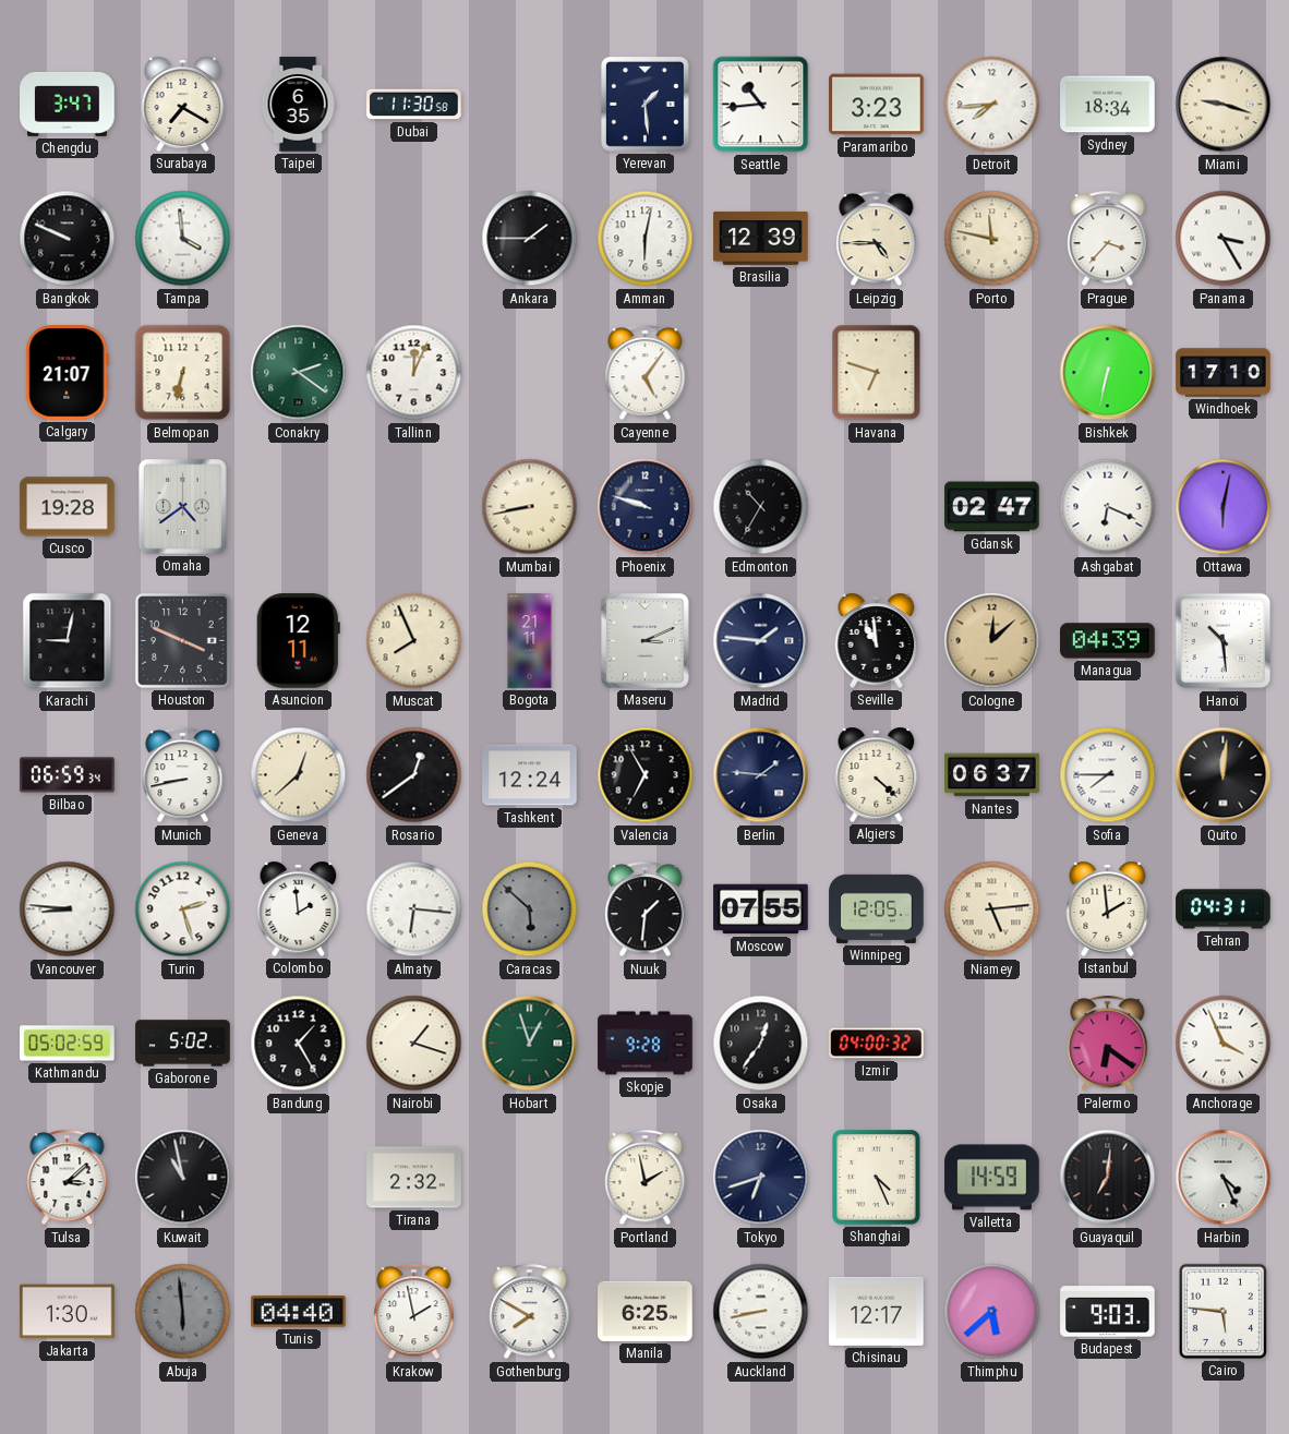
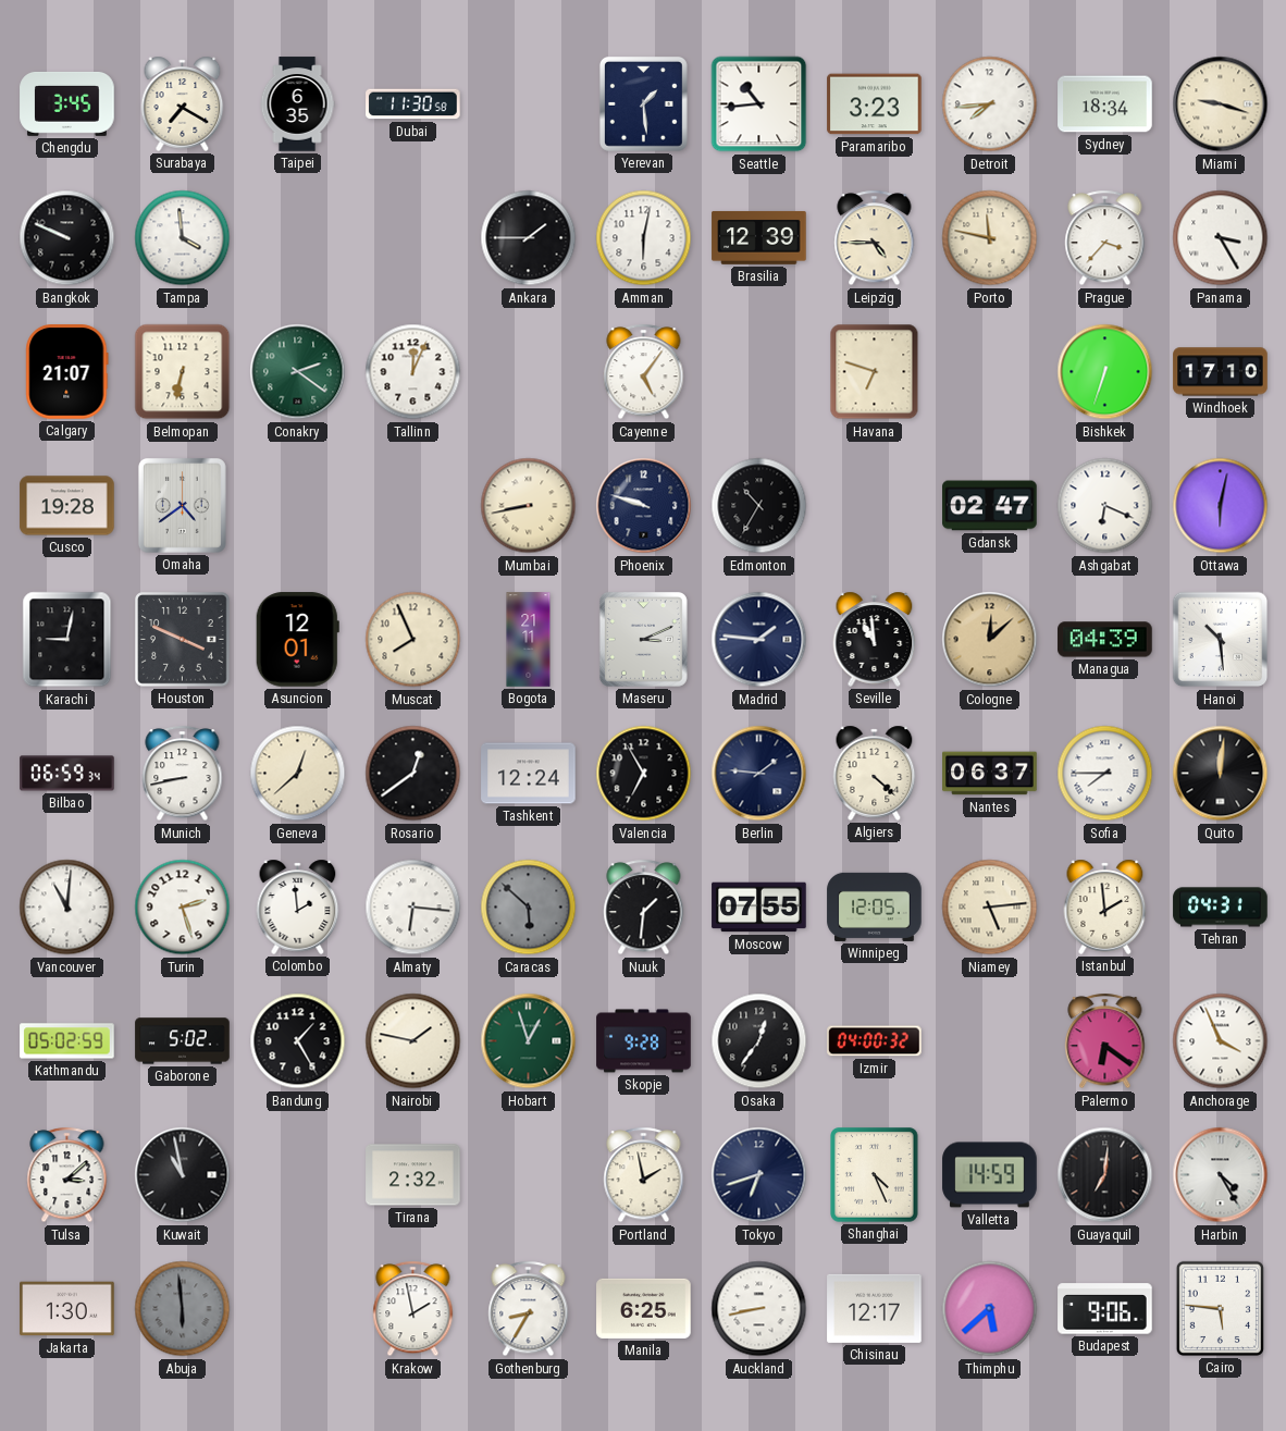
Chengdu: 3:47 -> 3:45 (67, 103)
Bishkek: 6:32 -> 6:33 (1105, 372)
Asuncion: 12:11 -> 12:01 (297, 640)
Vancouver: 8:46 -> 11:01 (67, 908)
Nairobi: 1:18 -> 1:47 (413, 1041)
Harbin: 4:26 -> 4:25 (1221, 1175)
Tunis: 04:40 -> none (299, 1312)
Gothenburg: 7:50 -> 8:35 (529, 1309)
Budapest: 9:03 -> 9:06 (1105, 1309)
